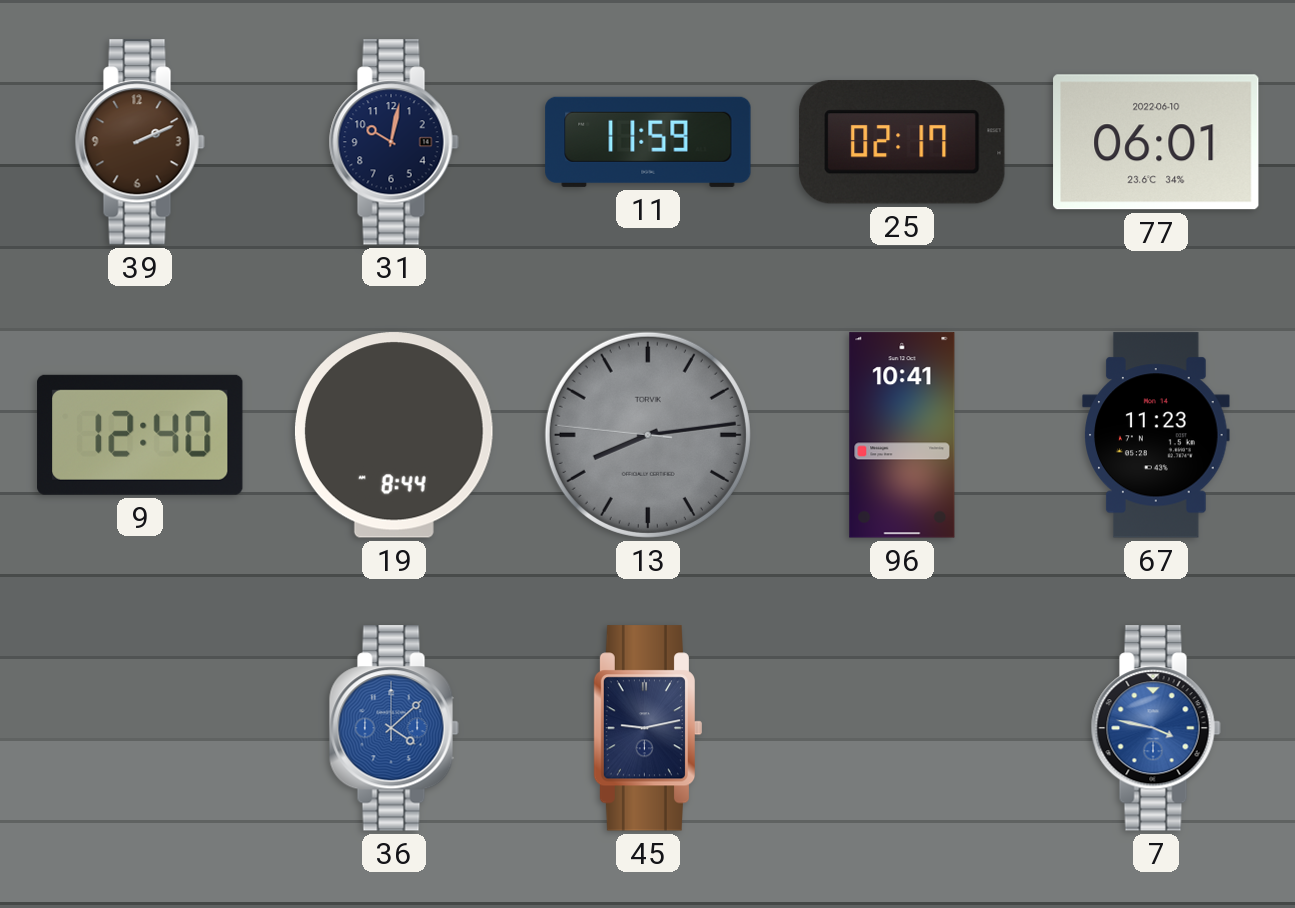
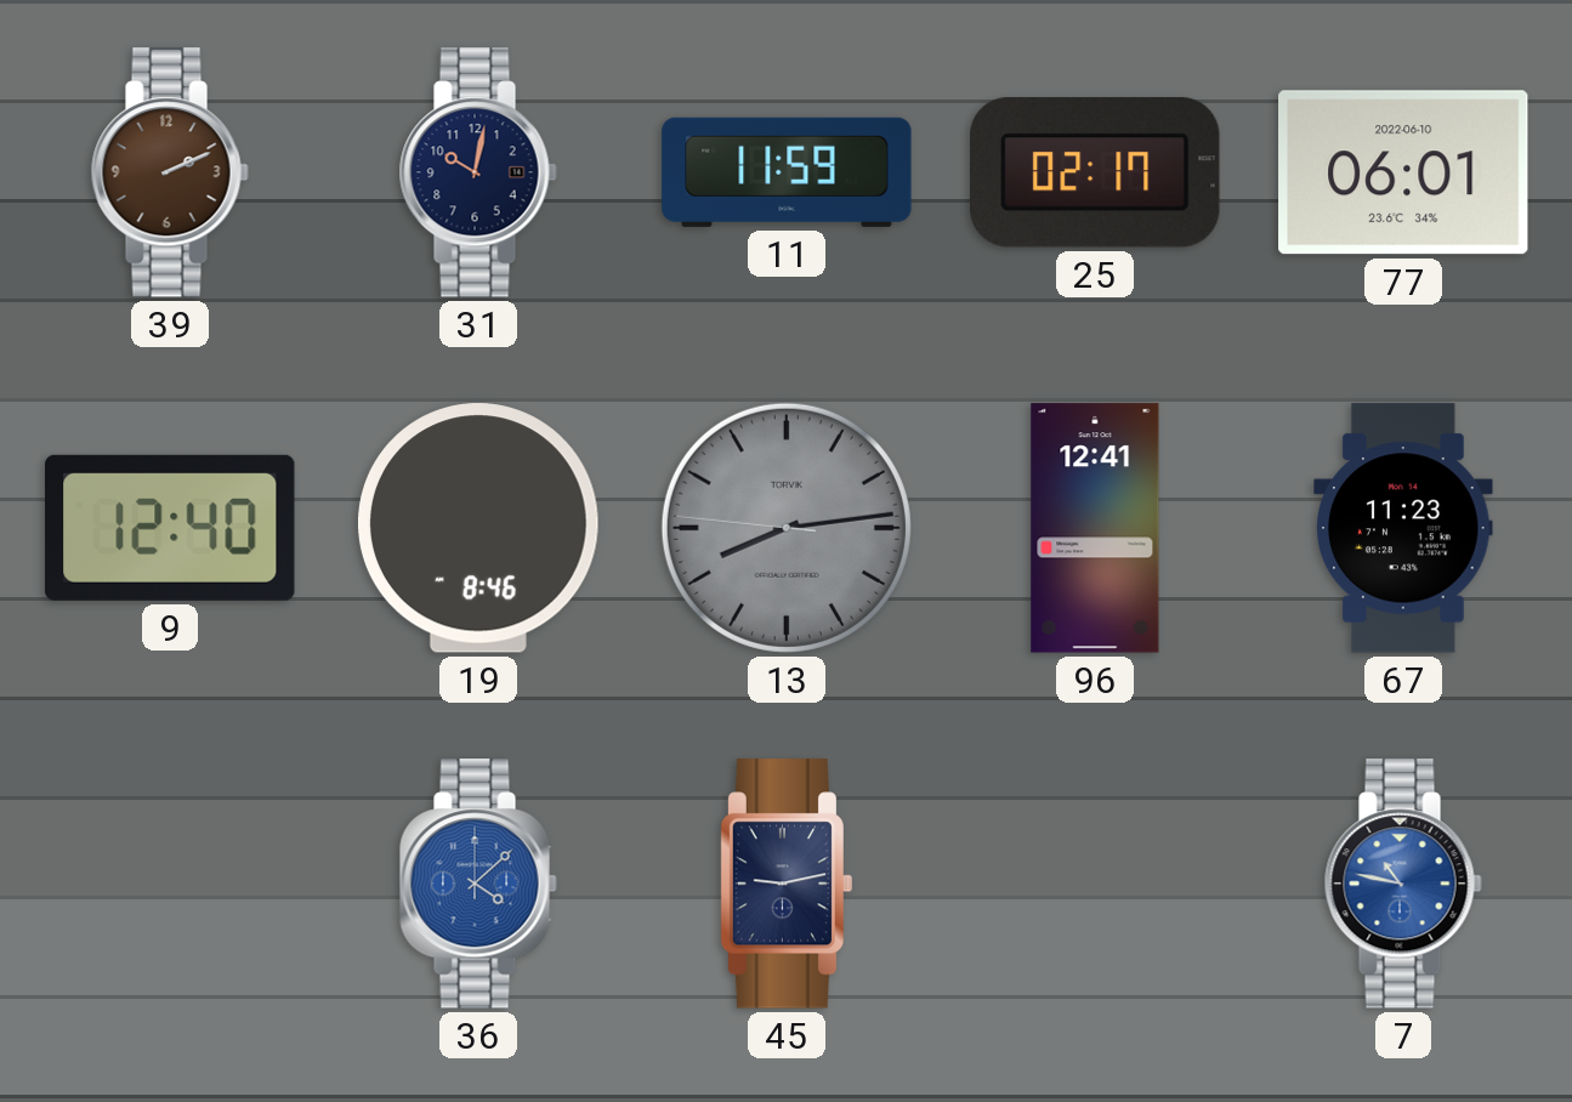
19: 8:44 -> 8:46 (478, 528)
96: 10:41 -> 12:41 (1095, 528)
7: 3:47 -> 10:47 (1403, 884)
